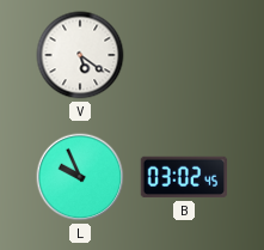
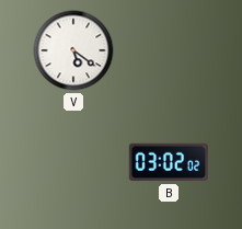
L: 9:56 -> none (80, 177)
B: 03:02:45 -> 03:02:02 (169, 162)
